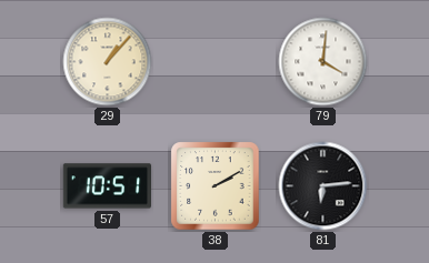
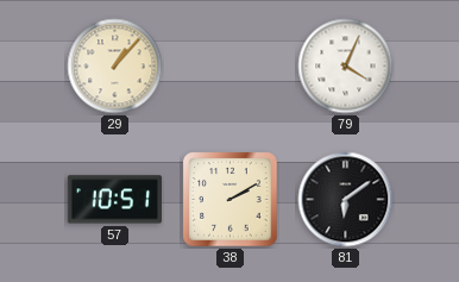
79: 4:01 -> 4:04 (346, 67)
81: 6:14 -> 6:09 (346, 200)
